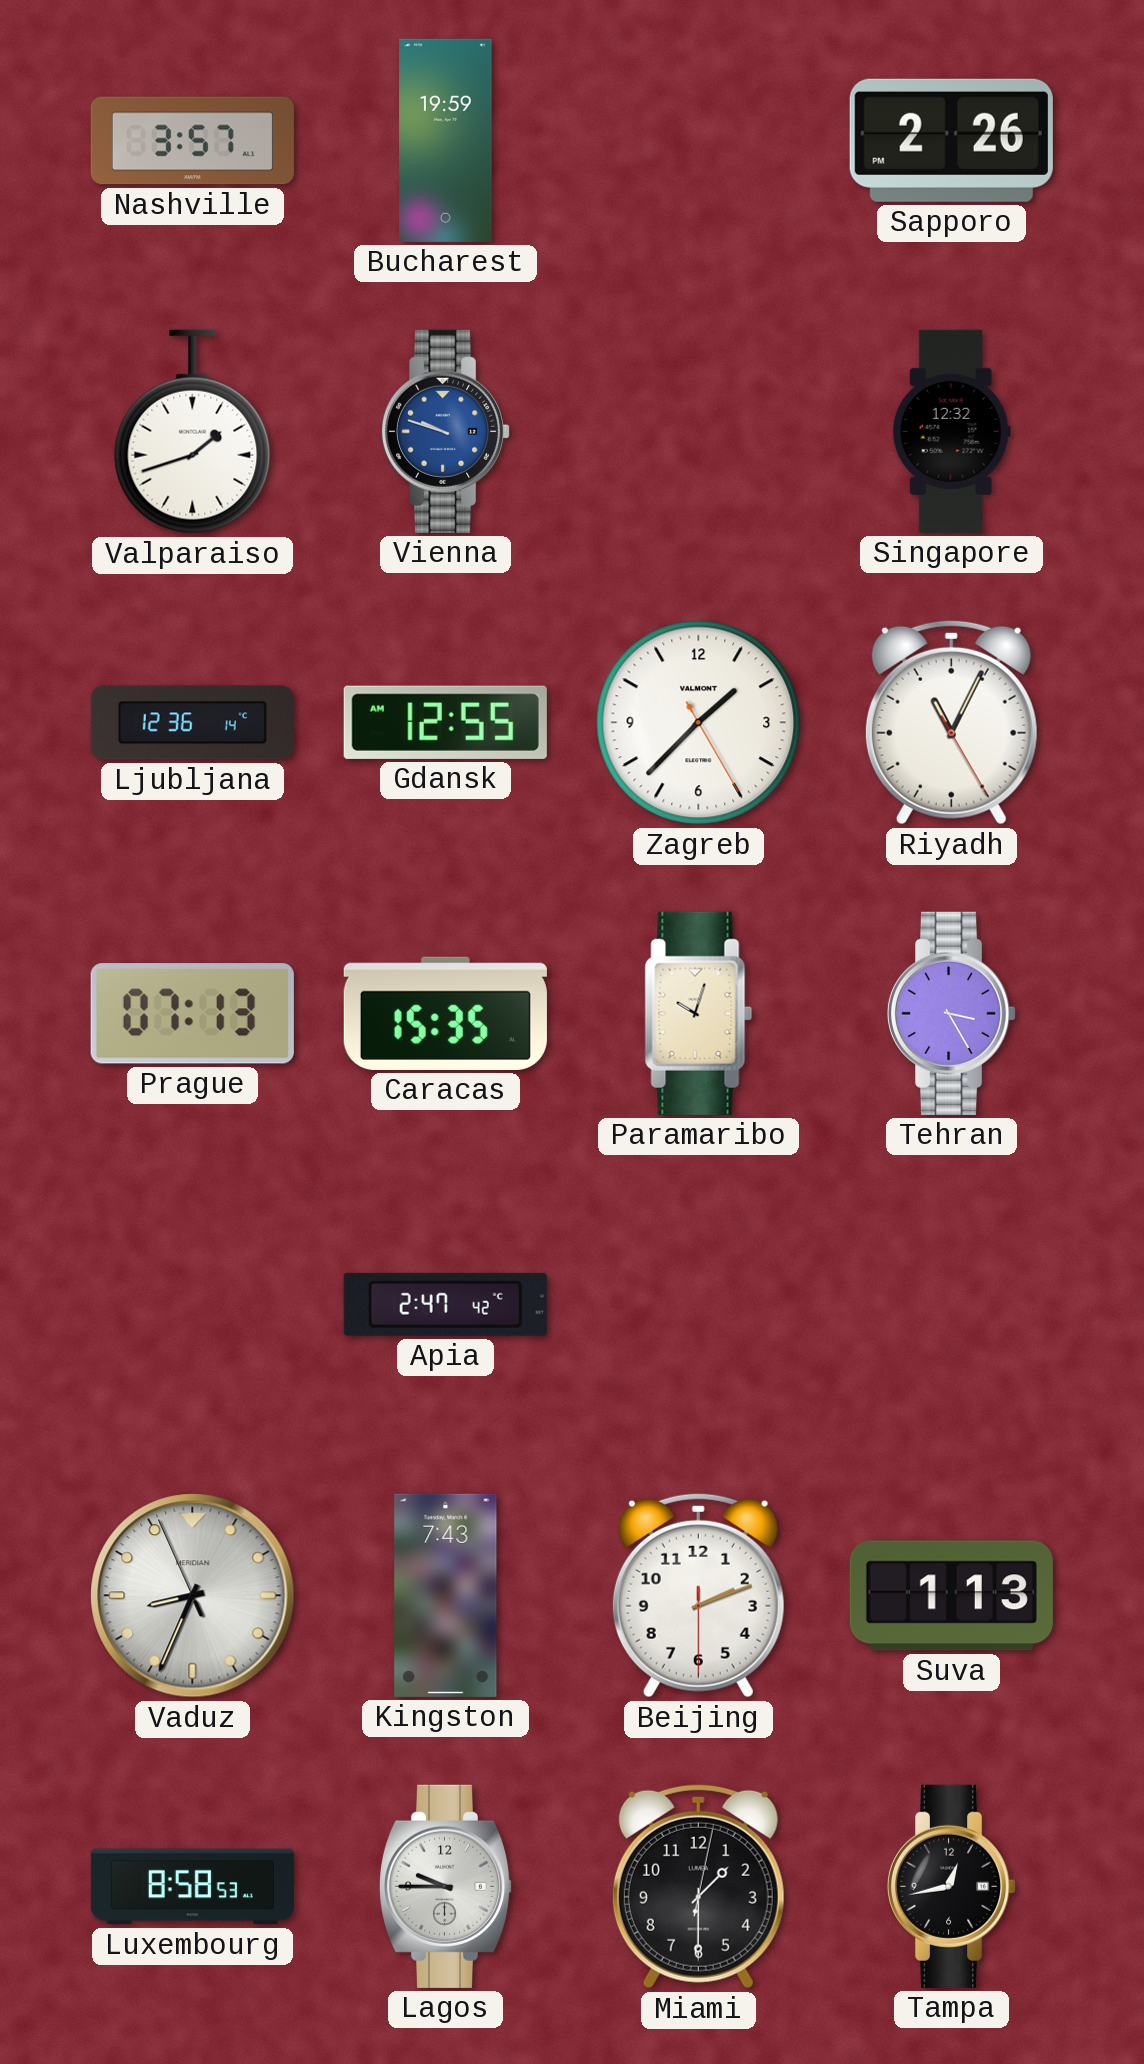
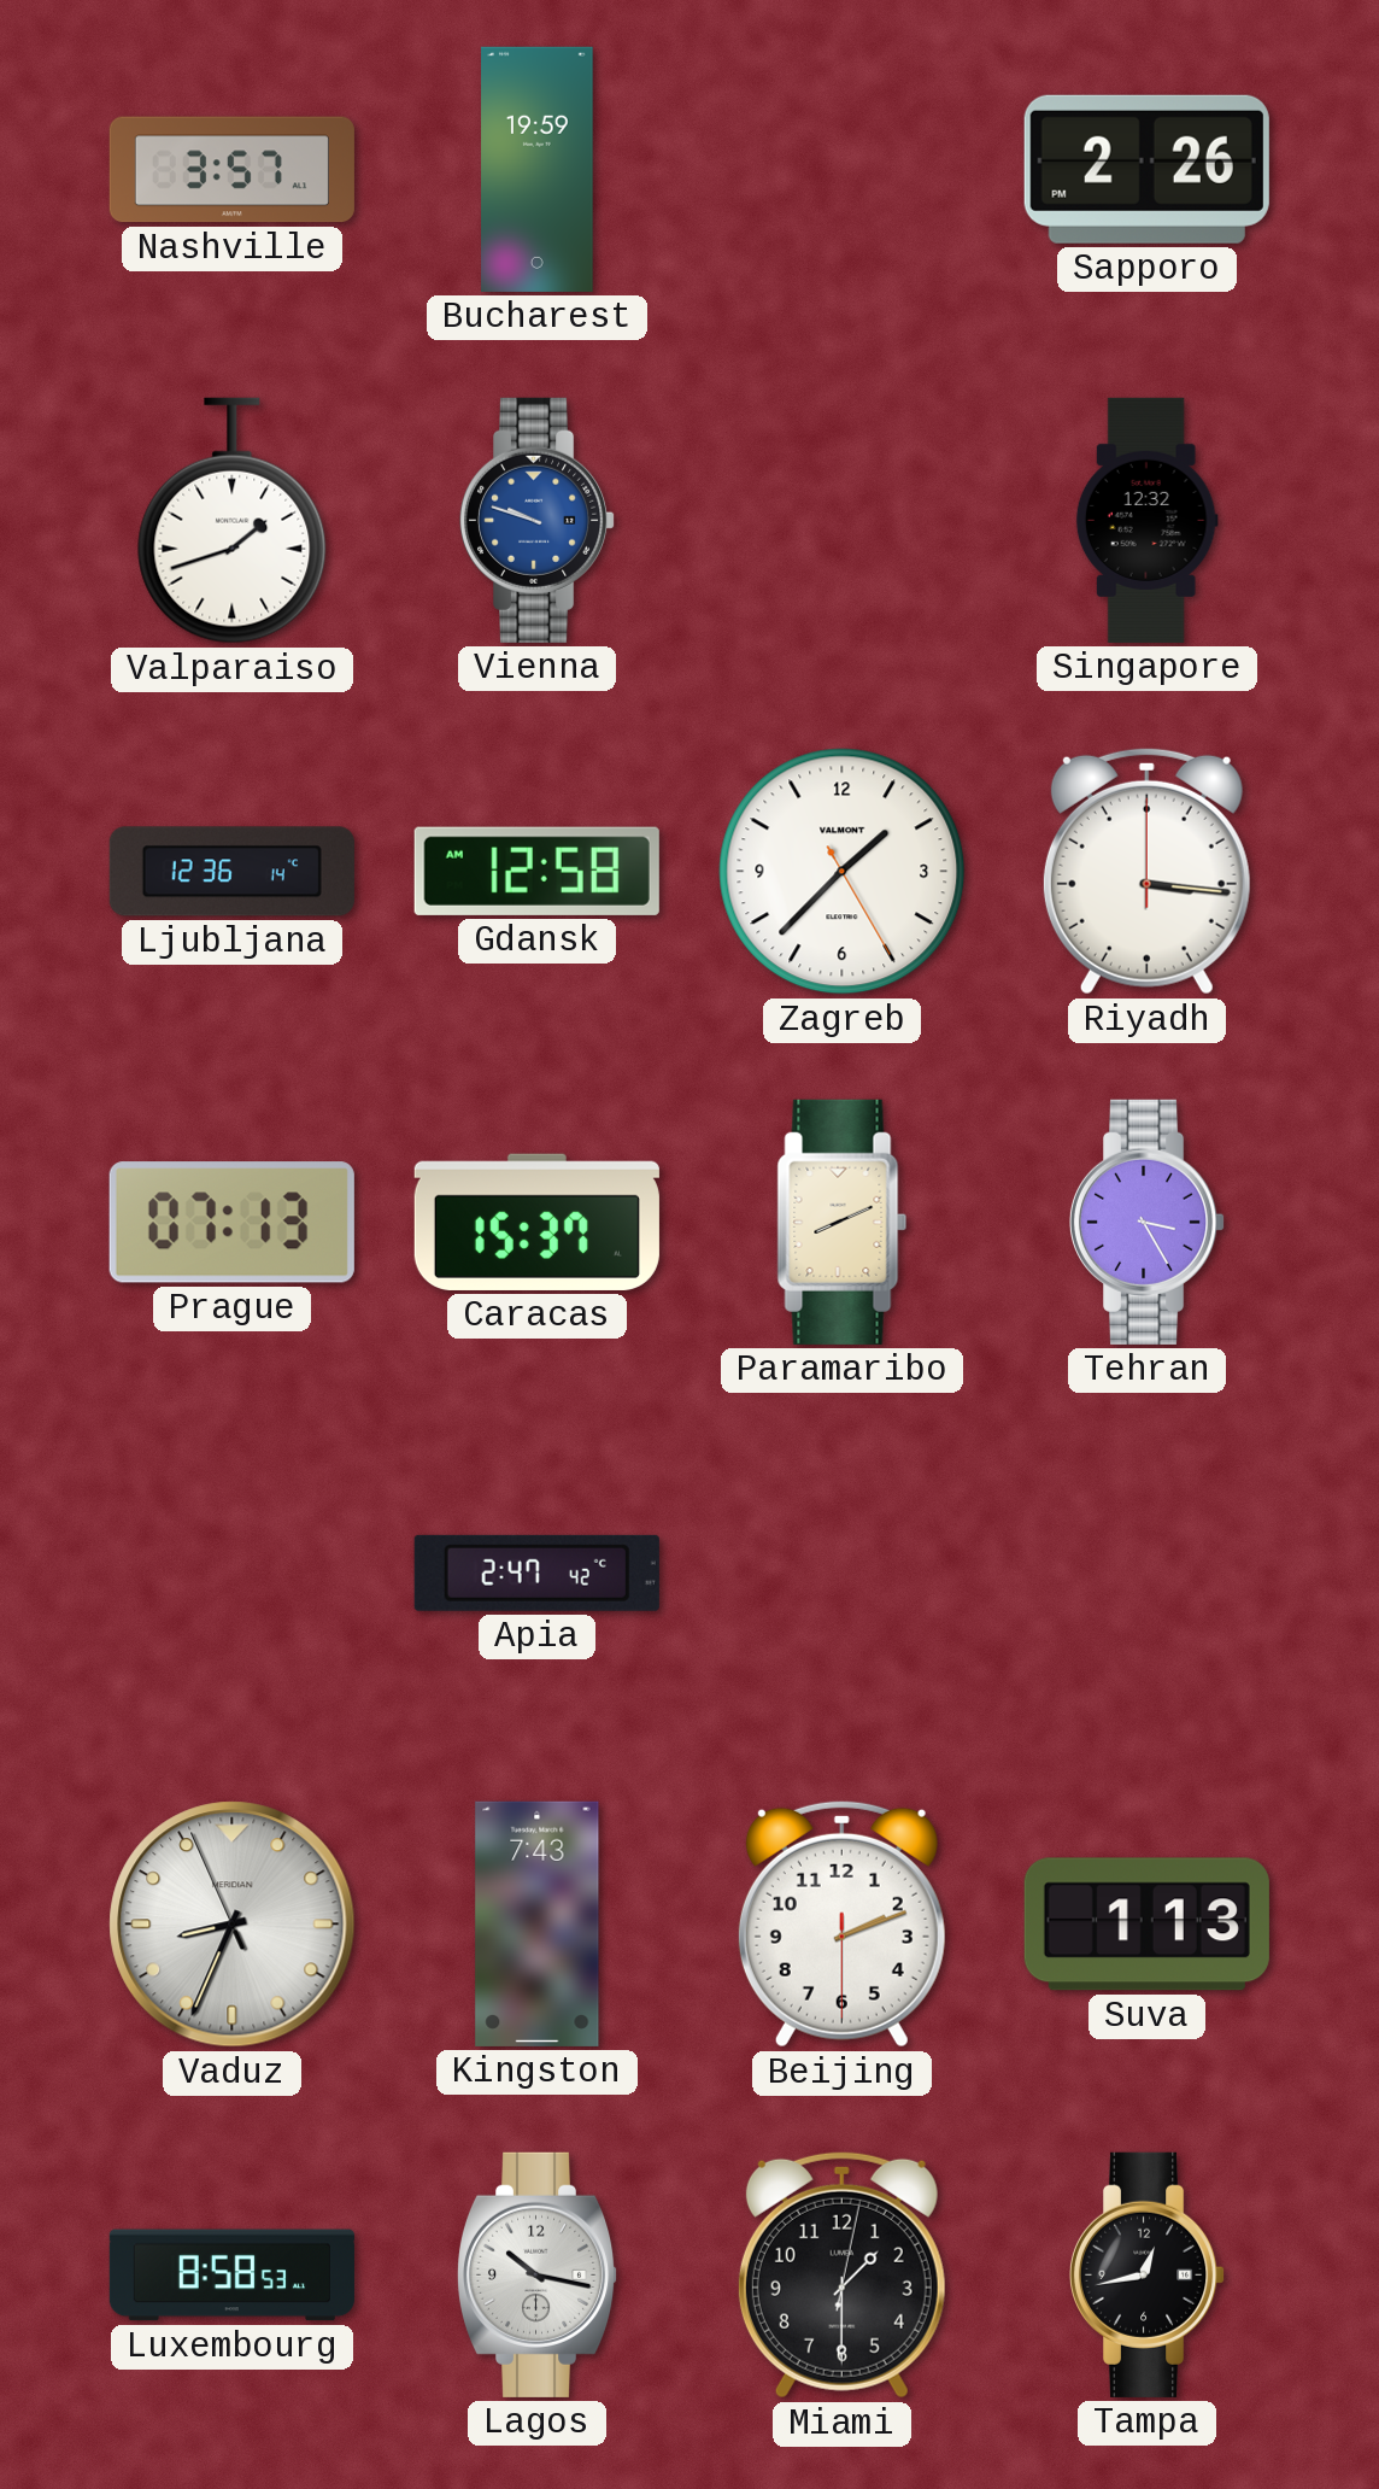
Gdansk: 12:55 -> 12:58 (536, 871)
Riyadh: 11:04 -> 3:16 (1146, 871)
Caracas: 15:35 -> 15:37 (536, 1222)
Paramaribo: 10:03 -> 8:11 (843, 1222)
Lagos: 9:45 -> 10:17 (538, 2274)
